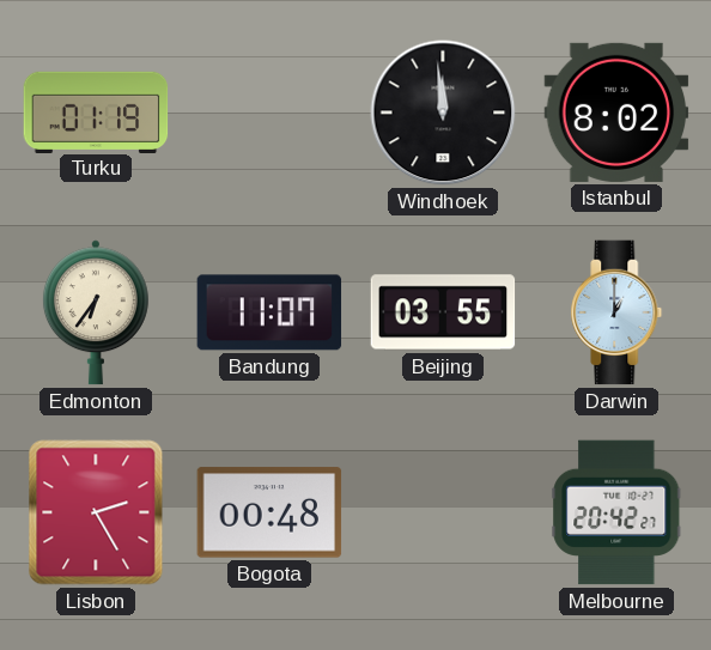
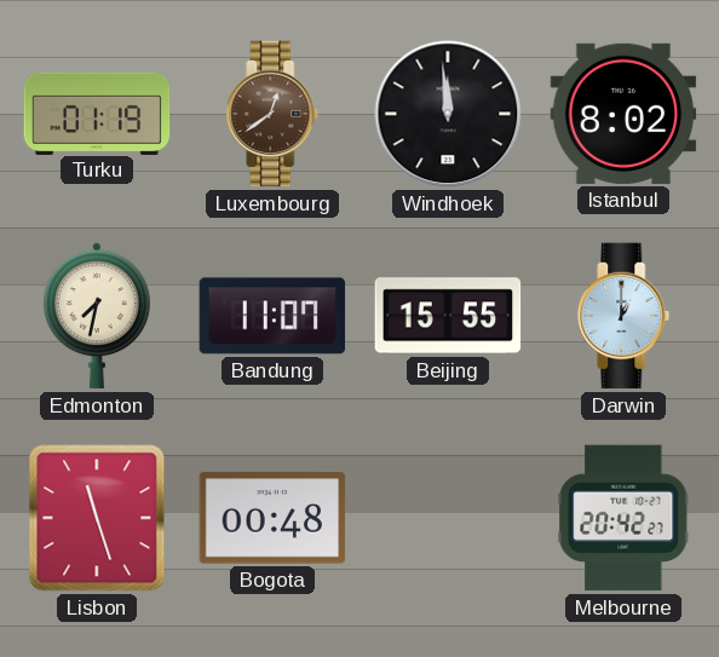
Luxembourg: none -> 12:39 (272, 114)
Edmonton: 6:36 -> 7:32 (97, 316)
Beijing: 03:55 -> 15:55 (448, 316)
Lisbon: 2:25 -> 11:27 (97, 518)
